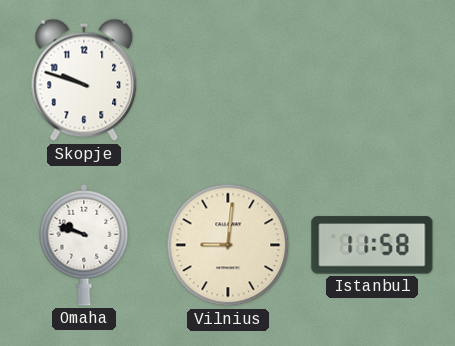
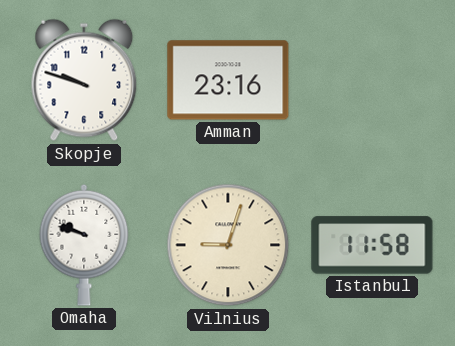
Amman: none -> 23:16 (228, 80)
Vilnius: 9:01 -> 9:03 (228, 245)
